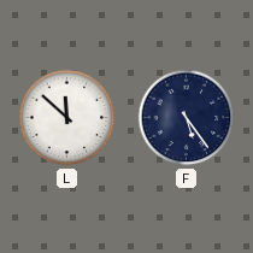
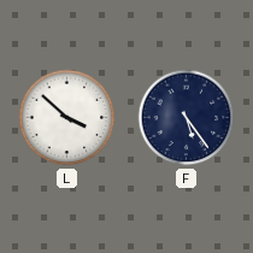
L: 11:52 -> 3:52 (67, 118)
